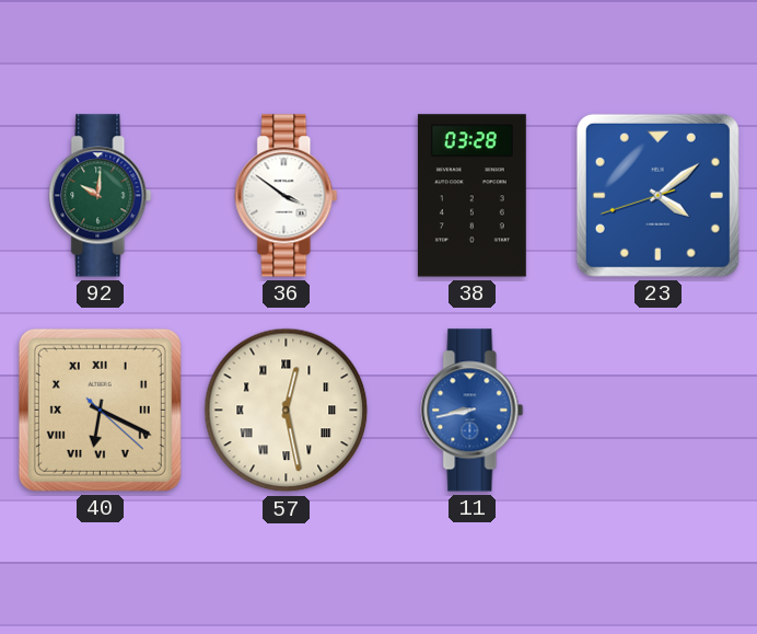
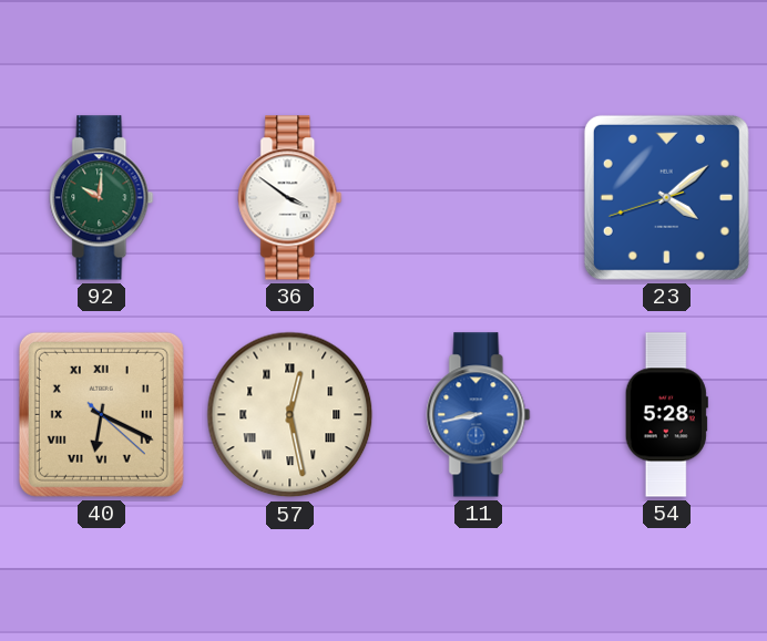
38: 03:28 -> none (471, 196)
54: none -> 5:28 (666, 415)
